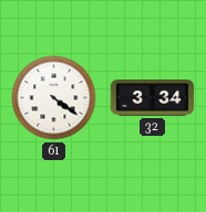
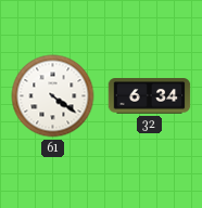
32: 3:34 -> 6:34 (150, 96)
